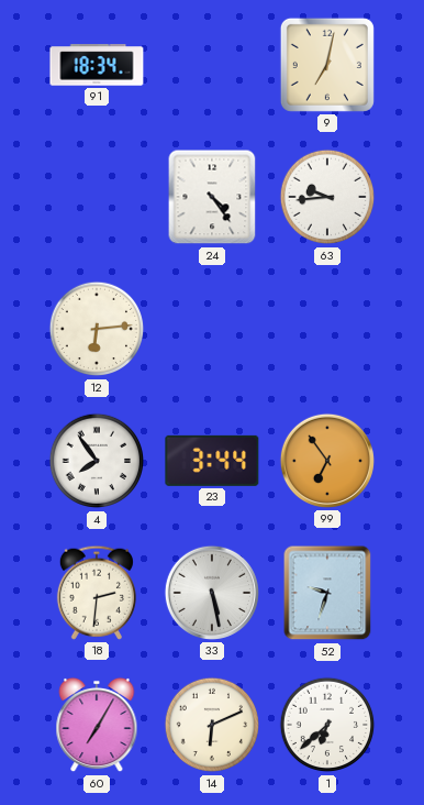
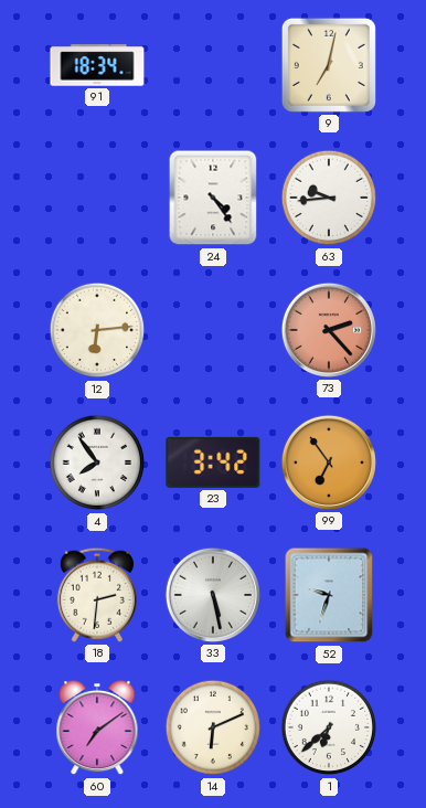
73: none -> 2:23 (329, 330)
23: 3:44 -> 3:42 (213, 463)
60: 7:05 -> 7:09 (97, 727)
